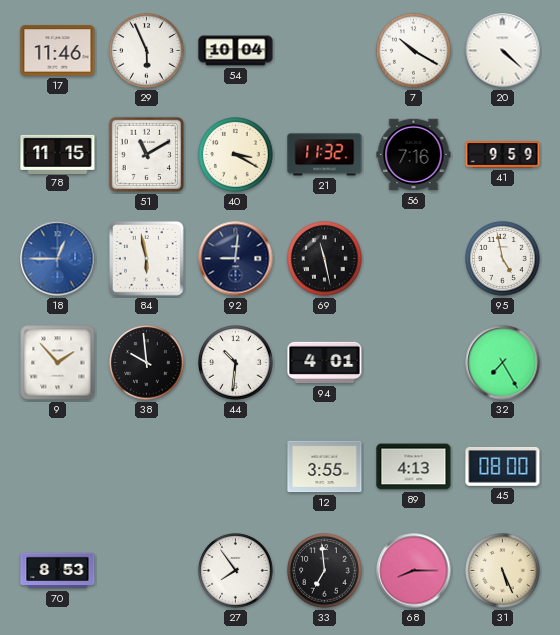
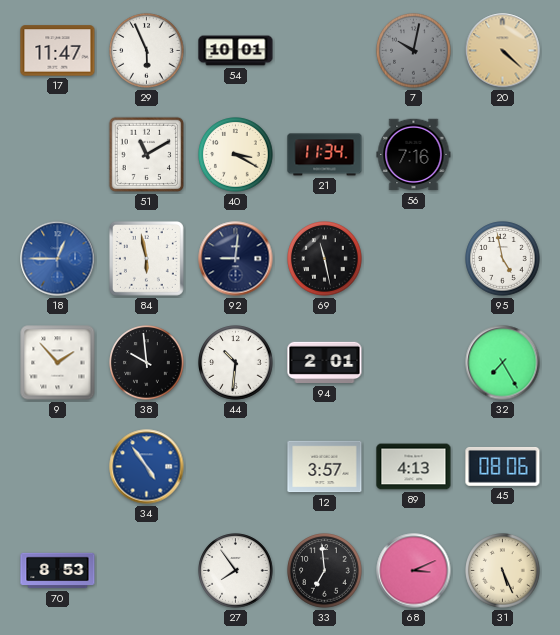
17: 11:46 -> 11:47 (58, 51)
54: 10:04 -> 10:01 (236, 51)
7: 10:20 -> 10:02 (414, 51)
7 dial: white -> grey (414, 51)
20 dial: white -> champagne (503, 51)
78: 11:15 -> none (58, 154)
21: 11:32 -> 11:34 (325, 155)
41: 9:59 -> none (503, 155)
94: 4:01 -> 2:01 (325, 363)
34: none -> 4:54 (147, 467)
12: 3:55 -> 3:57 (325, 467)
45: 08:00 -> 08:06 (503, 467)
68: 8:15 -> 3:11 (414, 571)
